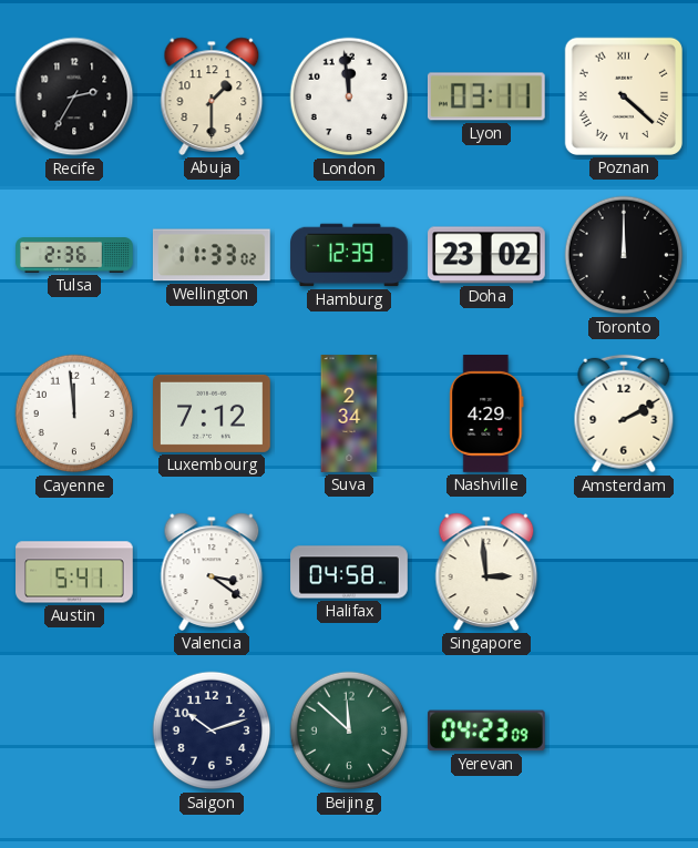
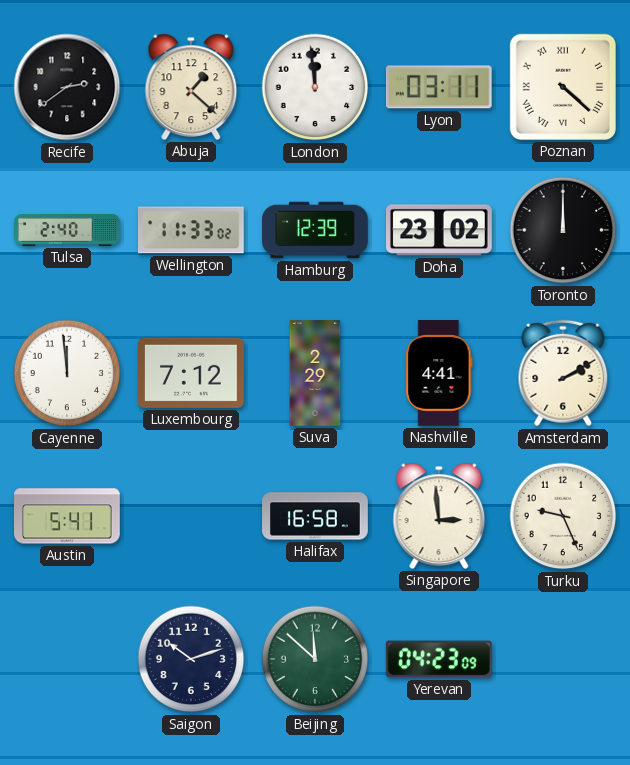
Recife: 2:35 -> 2:39 (67, 87)
Abuja: 1:30 -> 1:22 (191, 87)
Tulsa: 2:36 -> 2:40 (67, 230)
Suva: 2:34 -> 2:29 (315, 373)
Nashville: 4:29 -> 4:41 (439, 374)
Valencia: 3:21 -> none (212, 572)
Halifax: 04:58 -> 16:58 (315, 516)
Turku: none -> 9:26 (563, 516)
